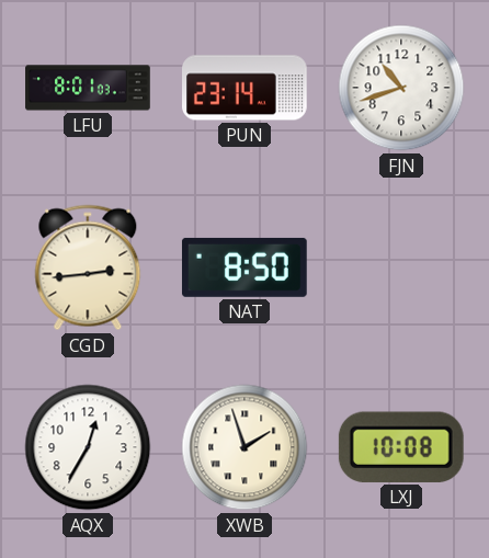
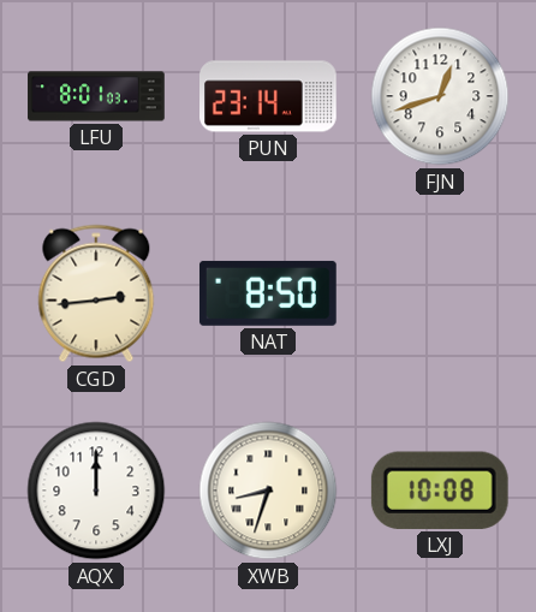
FJN: 10:42 -> 12:42 (440, 96)
AQX: 12:35 -> 12:00 (96, 491)
XWB: 1:57 -> 8:33 (268, 491)
